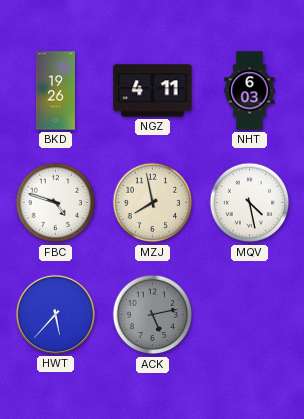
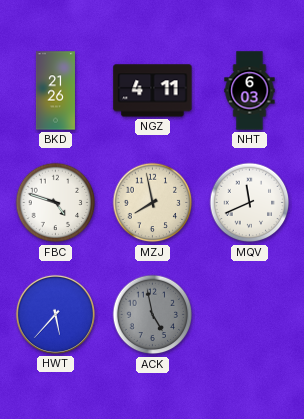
BKD: 19:26 -> 21:26 (55, 91)
MQV: 4:28 -> 11:41 (250, 203)
ACK: 5:13 -> 4:58 (153, 315)
